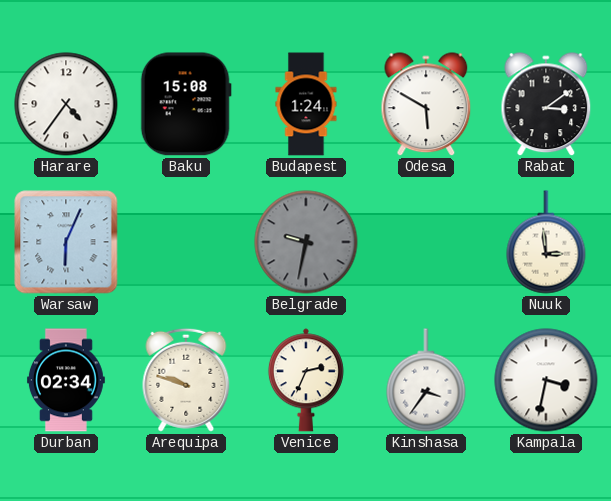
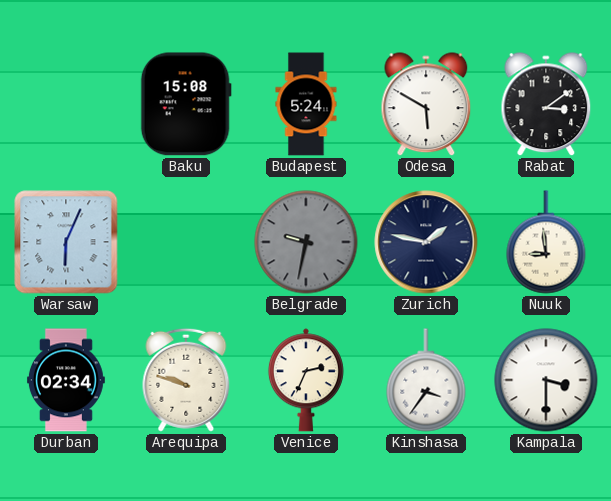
Harare: 4:36 -> none (66, 104)
Budapest: 1:24 -> 5:24 (306, 104)
Zurich: none -> 1:47 (426, 242)
Nuuk: 2:59 -> 8:59 (546, 242)
Kampala: 3:32 -> 3:30 (546, 380)
